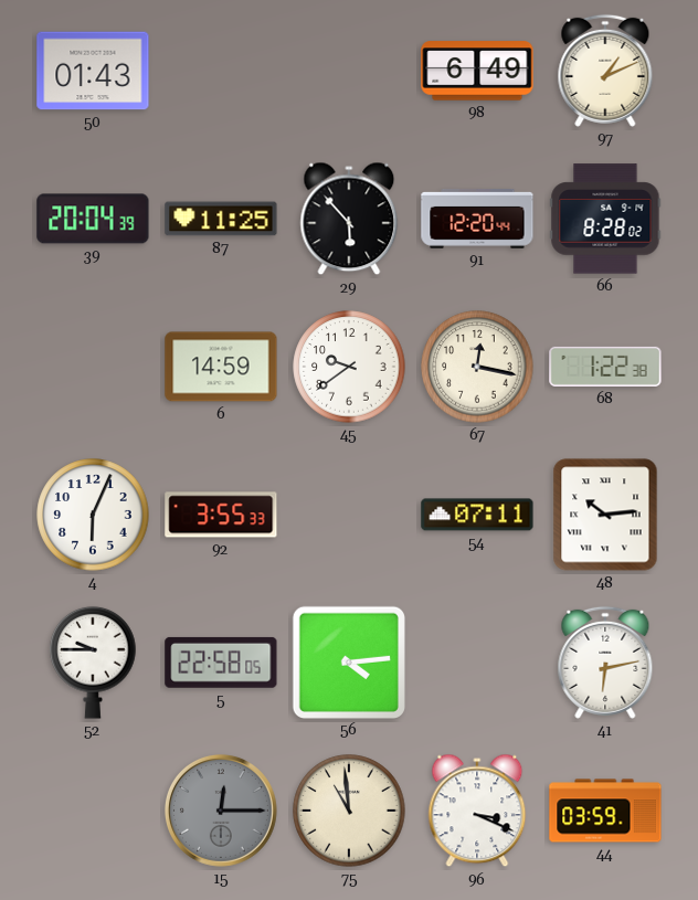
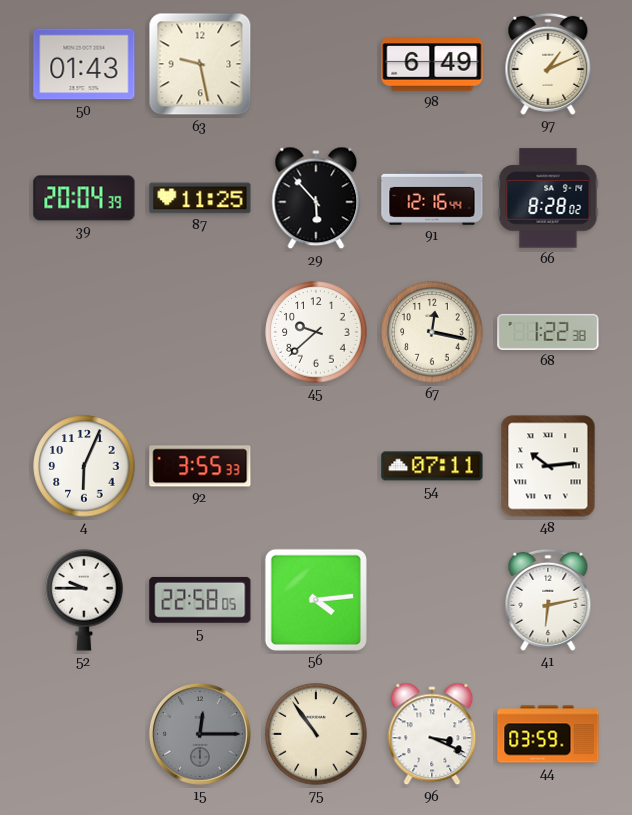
63: none -> 9:28 (200, 64)
91: 12:20 -> 12:16 (432, 198)
6: 14:59 -> none (221, 367)
45: 9:39 -> 9:38 (316, 332)
75: 10:59 -> 10:54 (316, 734)
